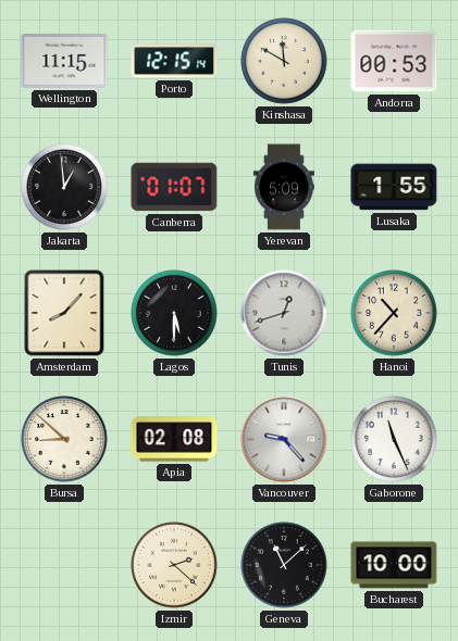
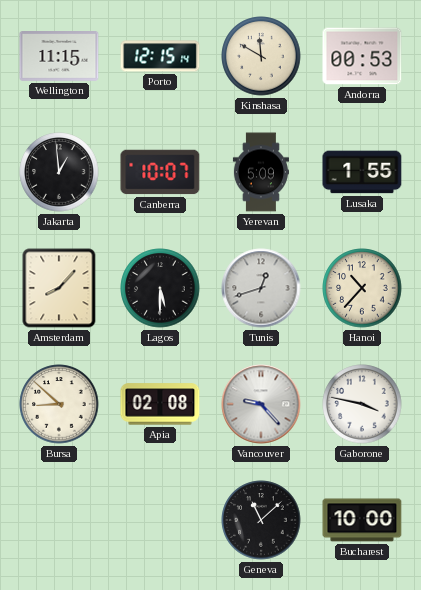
Canberra: 01:07 -> 10:07 (160, 172)
Gaborone: 11:26 -> 3:47 (362, 404)
Izmir: 2:22 -> none (174, 565)
